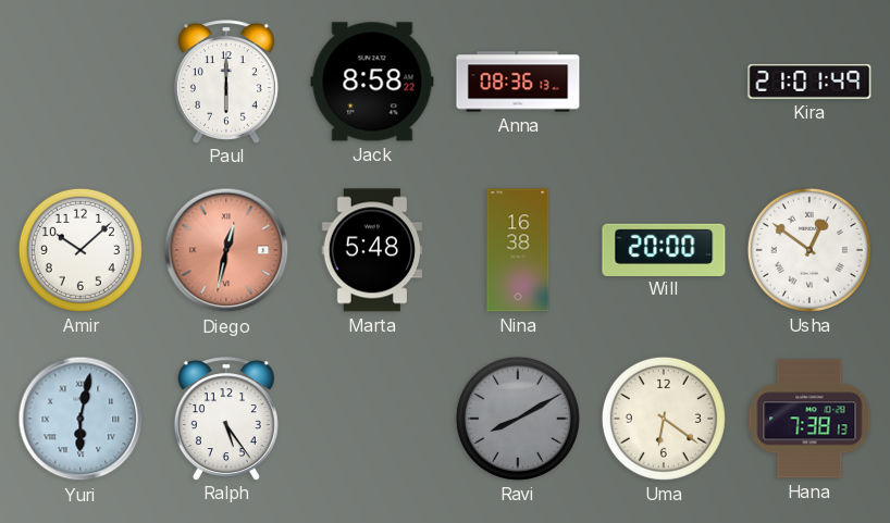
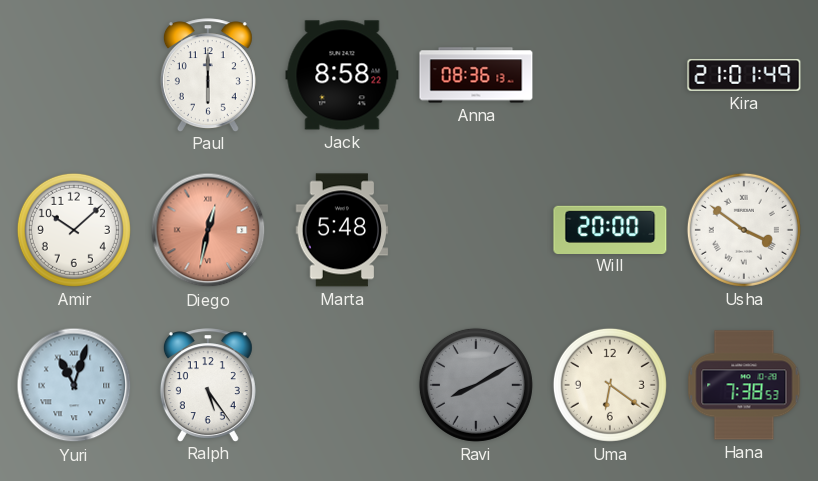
Nina: 16:38 -> none (518, 250)
Usha: 12:51 -> 3:51 (744, 230)
Yuri: 6:02 -> 11:03 (74, 385)
Hana: 7:38:13 -> 7:38:53 (744, 385)
